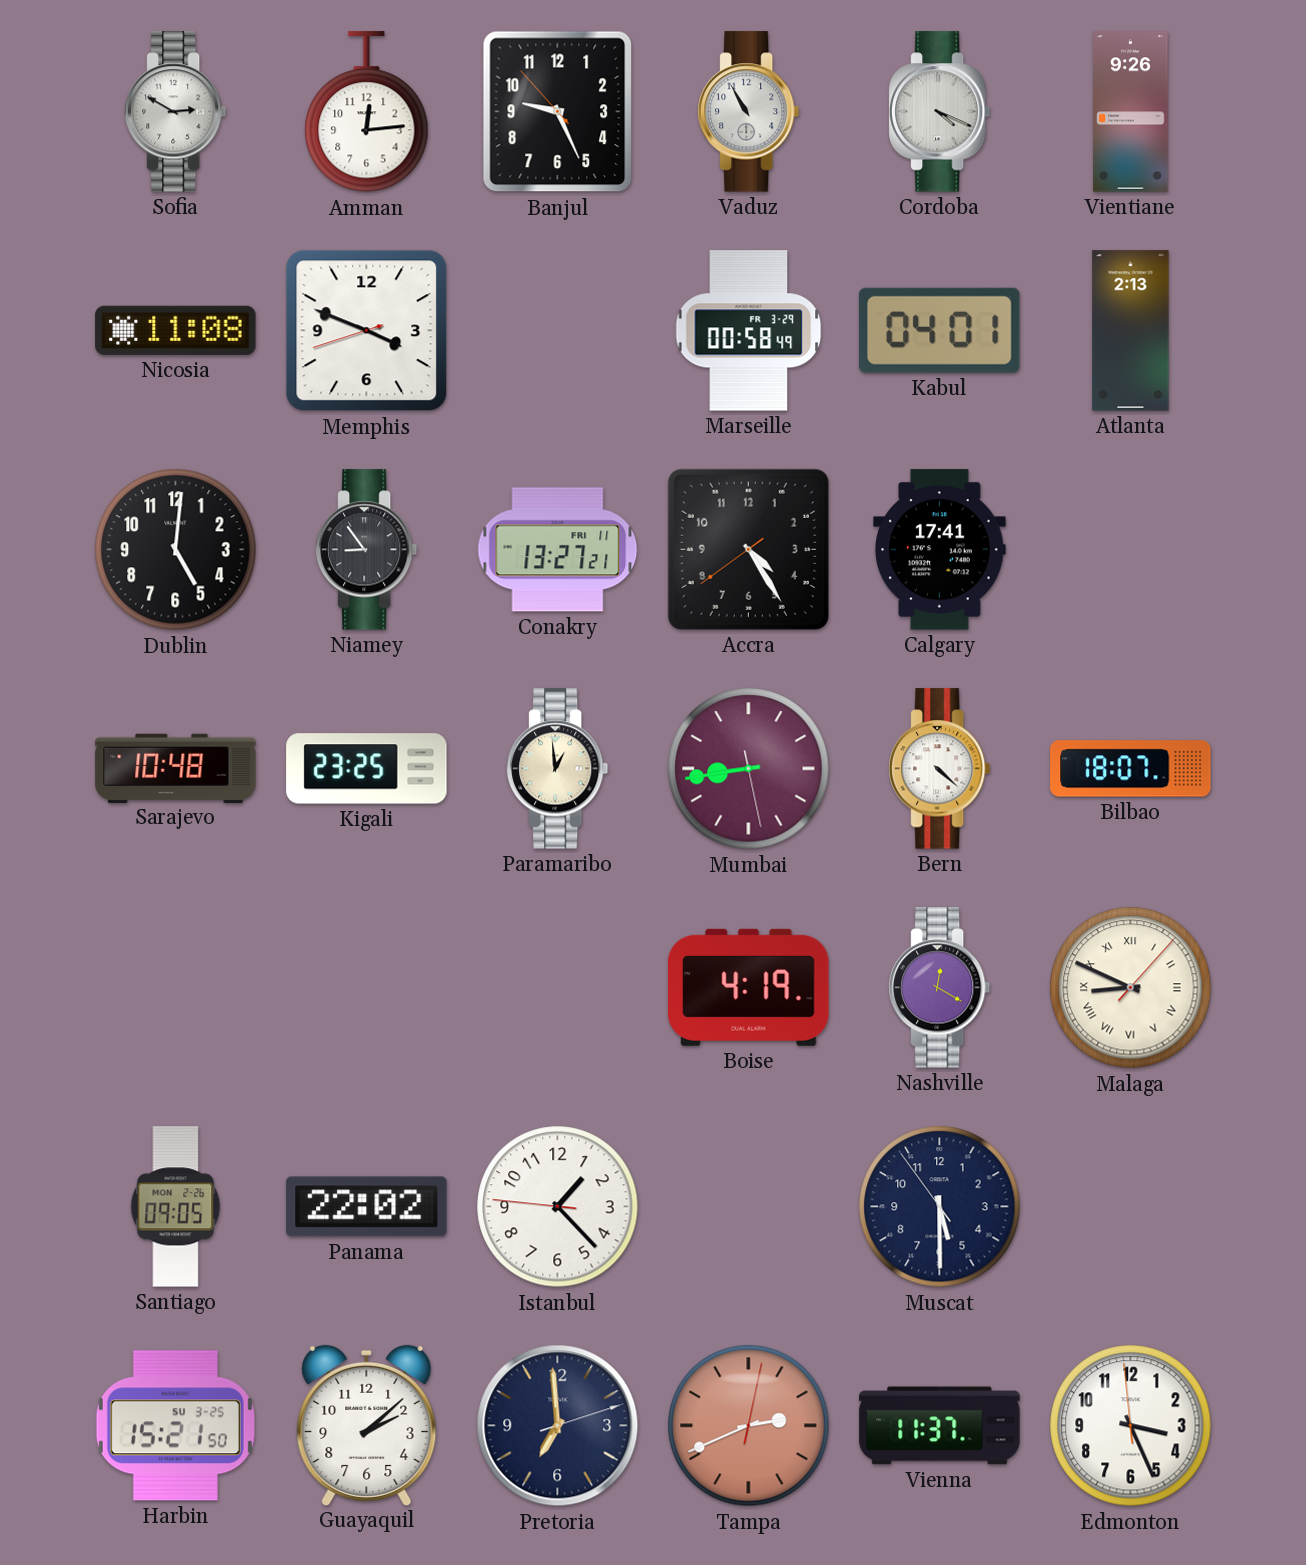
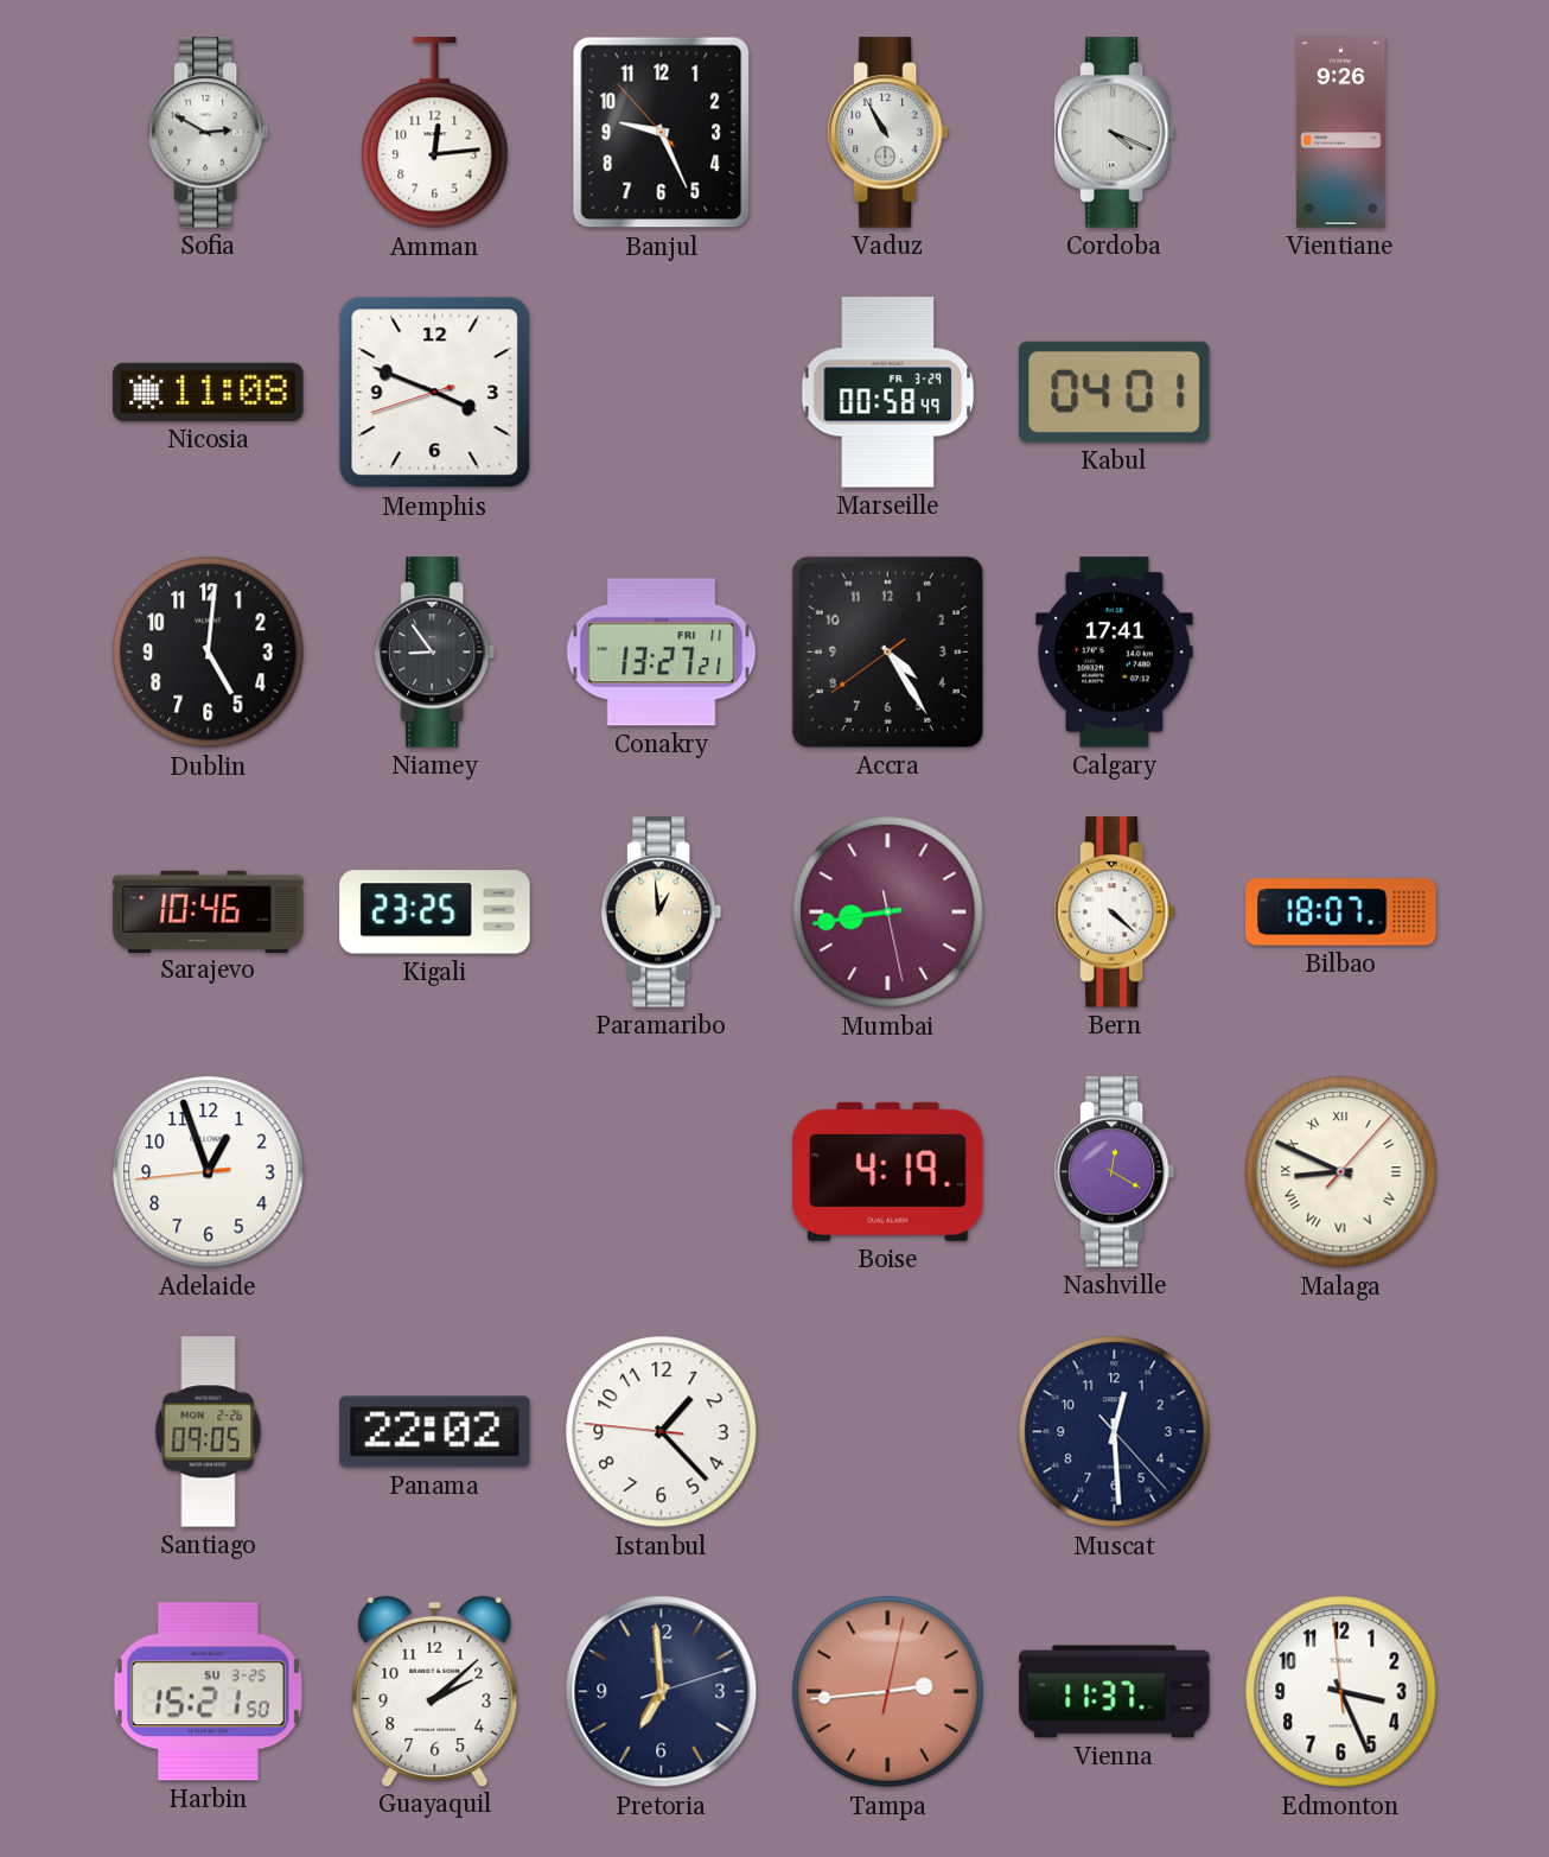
Atlanta: 2:13 -> none (1131, 331)
Sarajevo: 10:48 -> 10:46 (209, 911)
Adelaide: none -> 12:56 (209, 1172)
Muscat: 5:29 -> 12:29 (1115, 1432)
Tampa: 2:41 -> 2:44 (888, 1692)
